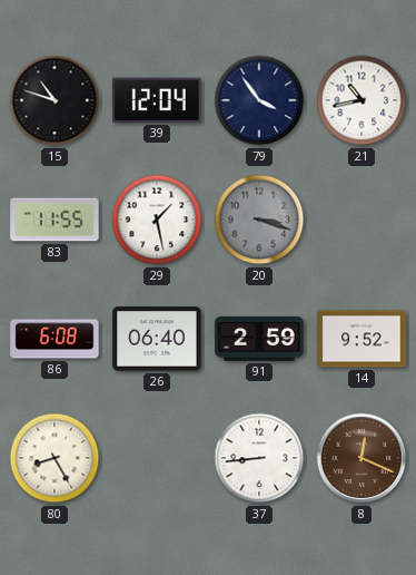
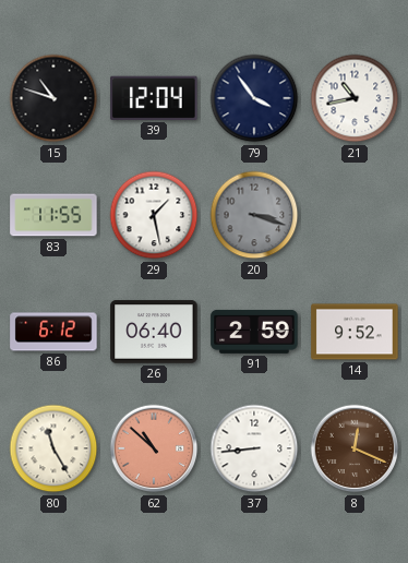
86: 6:08 -> 6:12 (53, 332)
80: 8:25 -> 11:25 (53, 448)
62: none -> 10:52 (154, 448)
